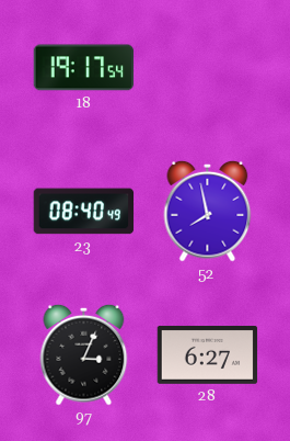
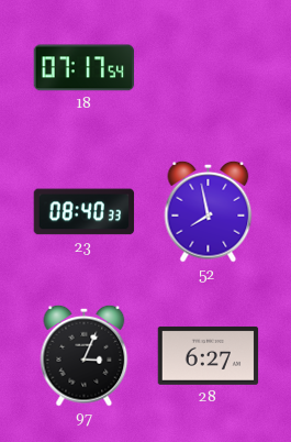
18: 19:17 -> 07:17 (85, 68)
23: 08:40:49 -> 08:40:33 (85, 212)
